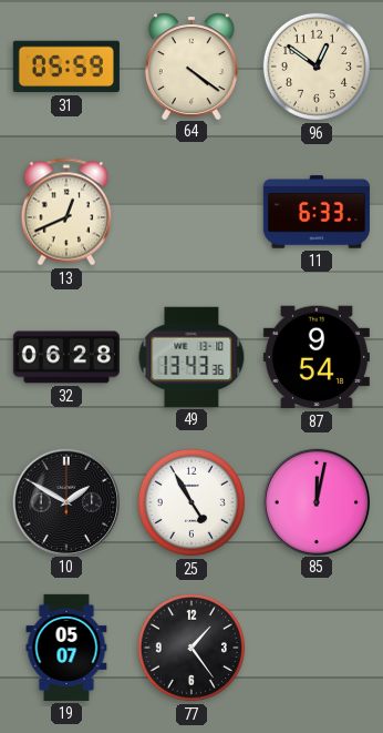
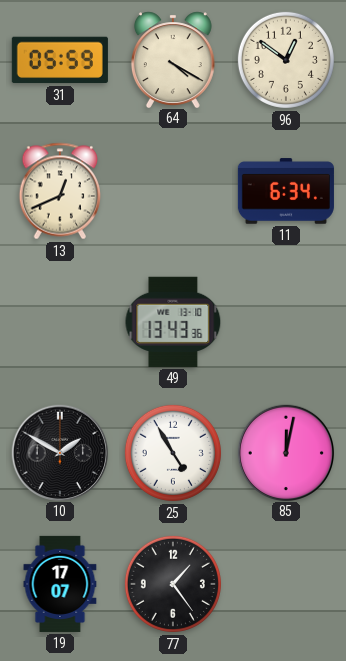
64: 4:21 -> 4:20 (173, 59)
11: 6:33 -> 6:34 (286, 191)
32: 06:28 -> none (66, 357)
87: 9:54 -> none (317, 357)
19: 05:07 -> 17:07 (60, 584)
